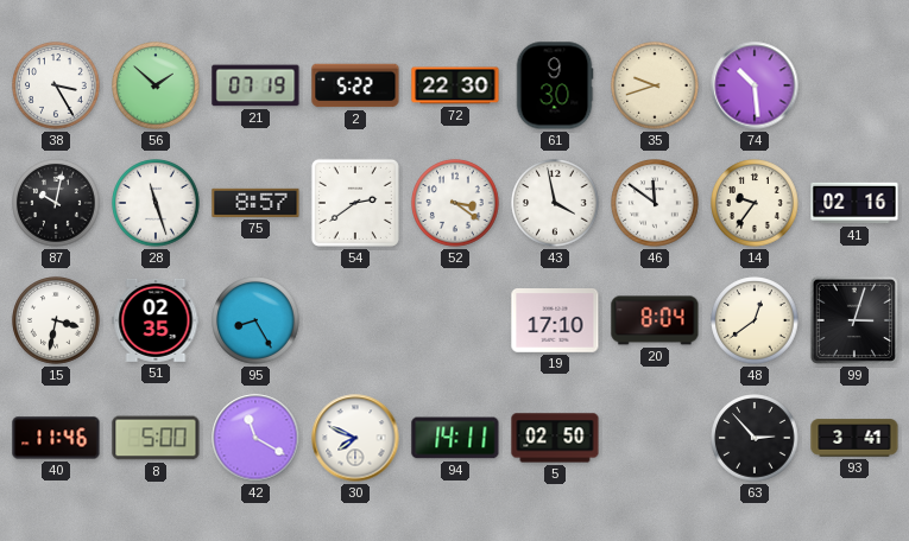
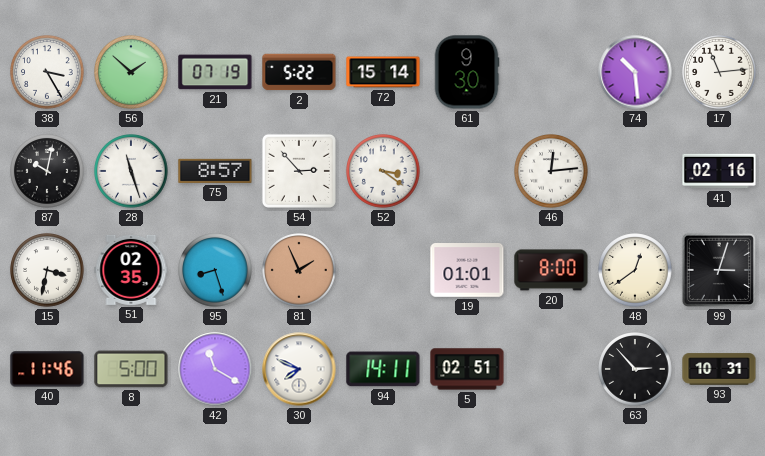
72: 22:30 -> 15:14 (383, 72)
35: 9:42 -> none (655, 85)
17: none -> 11:14 (719, 72)
54: 2:39 -> 2:53 (299, 171)
43: 3:58 -> none (555, 203)
46: 11:51 -> 12:14 (551, 171)
14: 9:36 -> none (755, 203)
95: 8:25 -> 8:27 (215, 270)
81: none -> 1:56 (299, 270)
19: 17:10 -> 01:01 (467, 270)
20: 8:04 -> 8:00 (551, 270)
5: 02:50 -> 02:51 (467, 369)
93: 3:41 -> 10:31 (719, 369)
